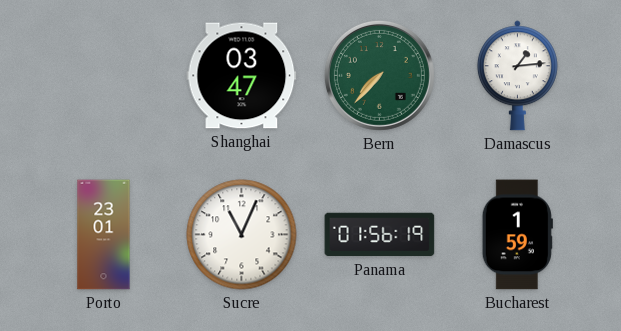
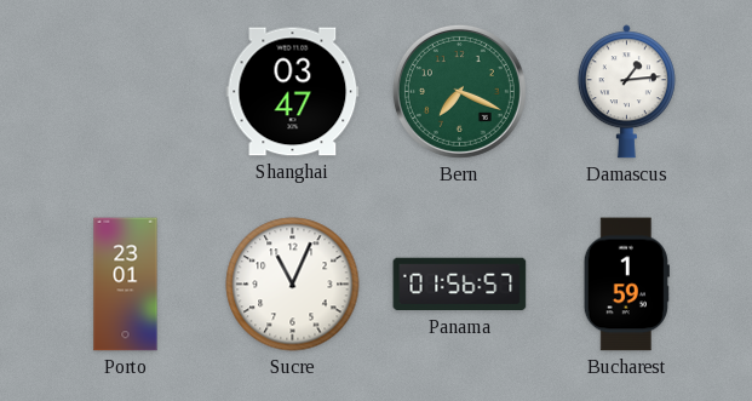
Bern: 7:37 -> 7:19 (459, 91)
Panama: 01:56:19 -> 01:56:57 (460, 285)
